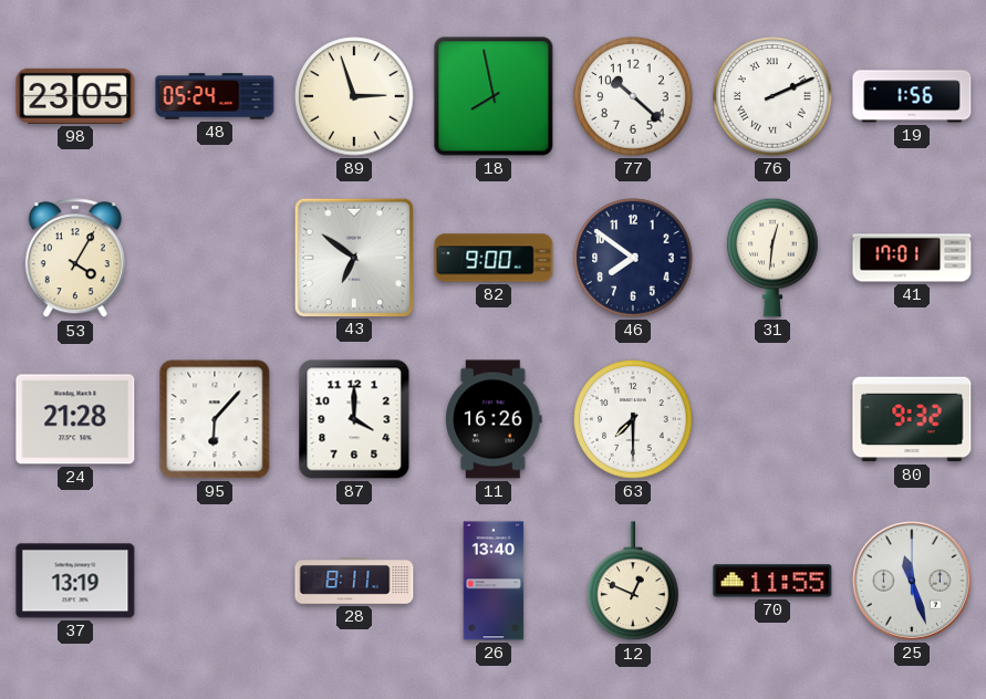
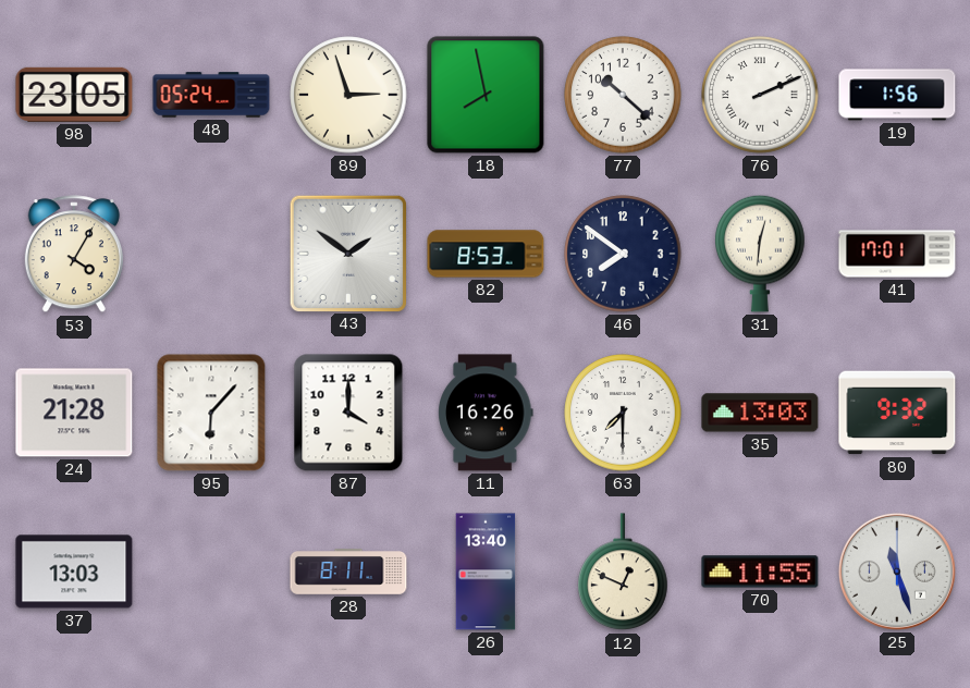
43: 6:51 -> 1:51 (347, 253)
82: 9:00 -> 8:53 (486, 254)
35: none -> 13:03 (760, 413)
37: 13:19 -> 13:03 (74, 572)
